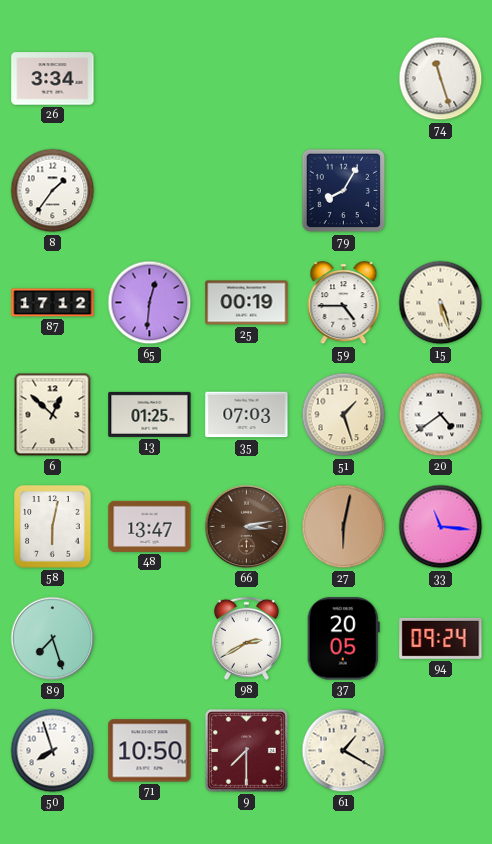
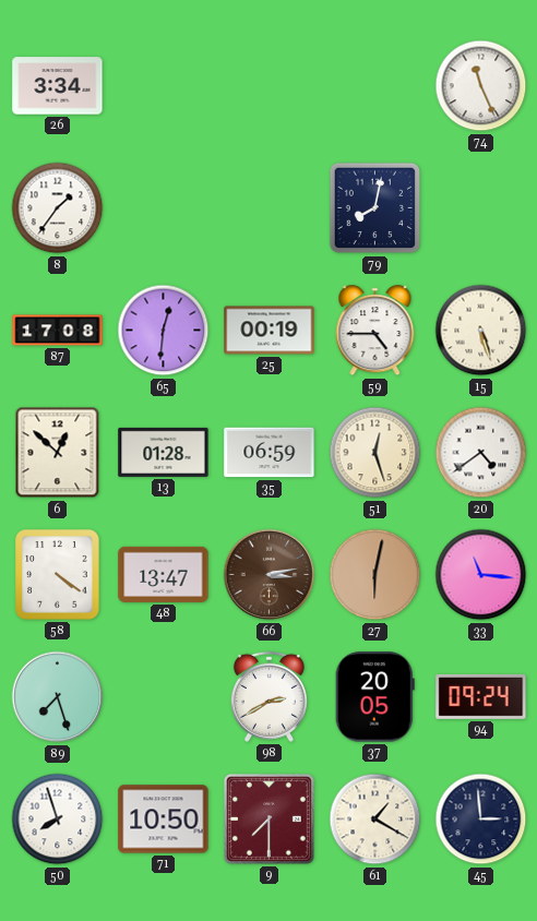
74: 11:27 -> 11:26 (481, 86)
79: 8:05 -> 8:02 (375, 208)
87: 17:12 -> 17:08 (58, 331)
13: 01:25 -> 01:28 (164, 452)
35: 07:03 -> 06:59 (270, 453)
51: 1:27 -> 12:27 (375, 453)
58: 6:02 -> 4:21 (58, 575)
45: none -> 2:59 (481, 820)
